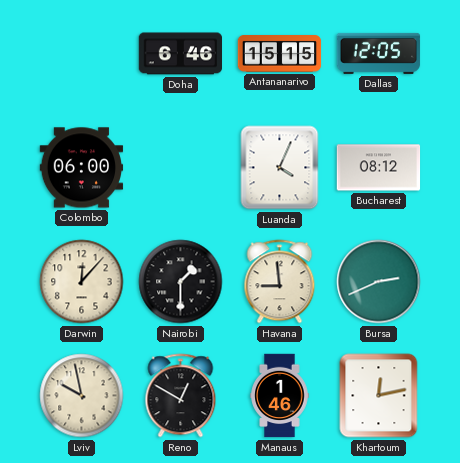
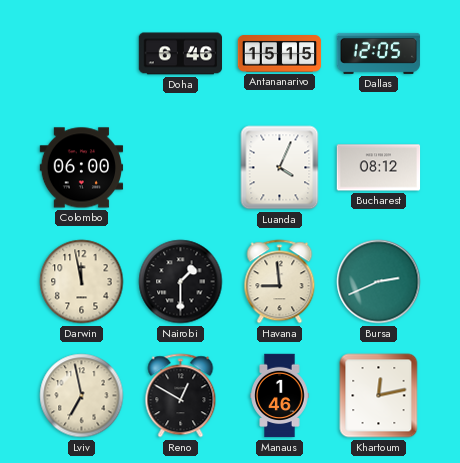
Darwin: 12:07 -> 11:58 (82, 282)
Lviv: 9:58 -> 6:58 (82, 396)
